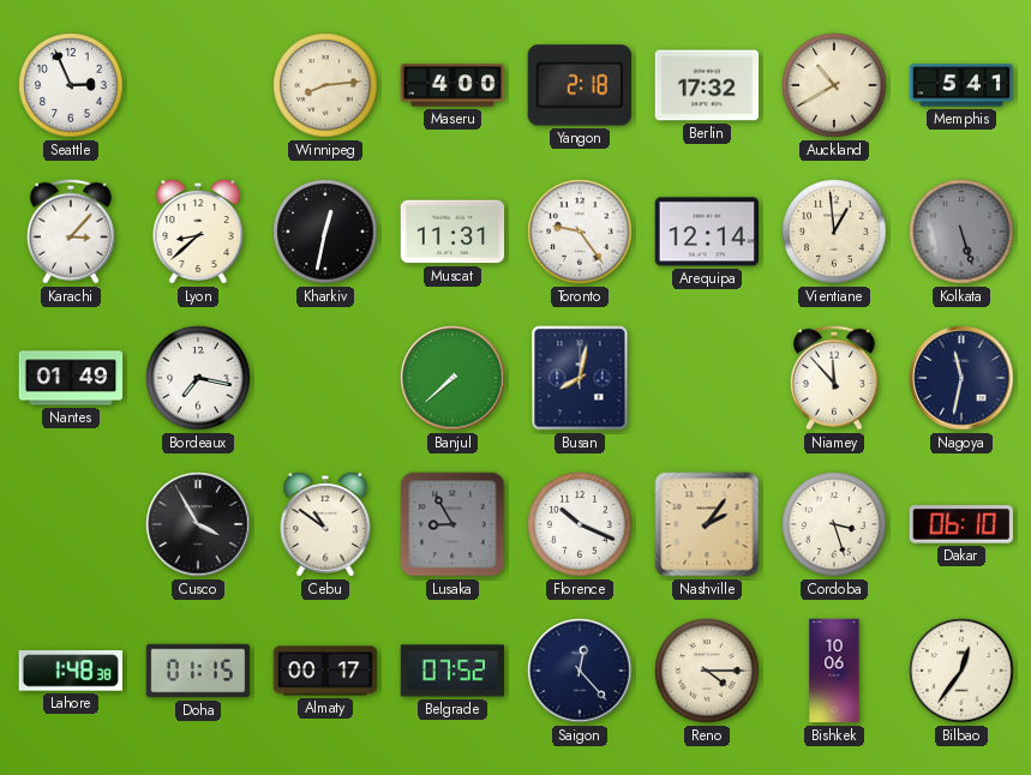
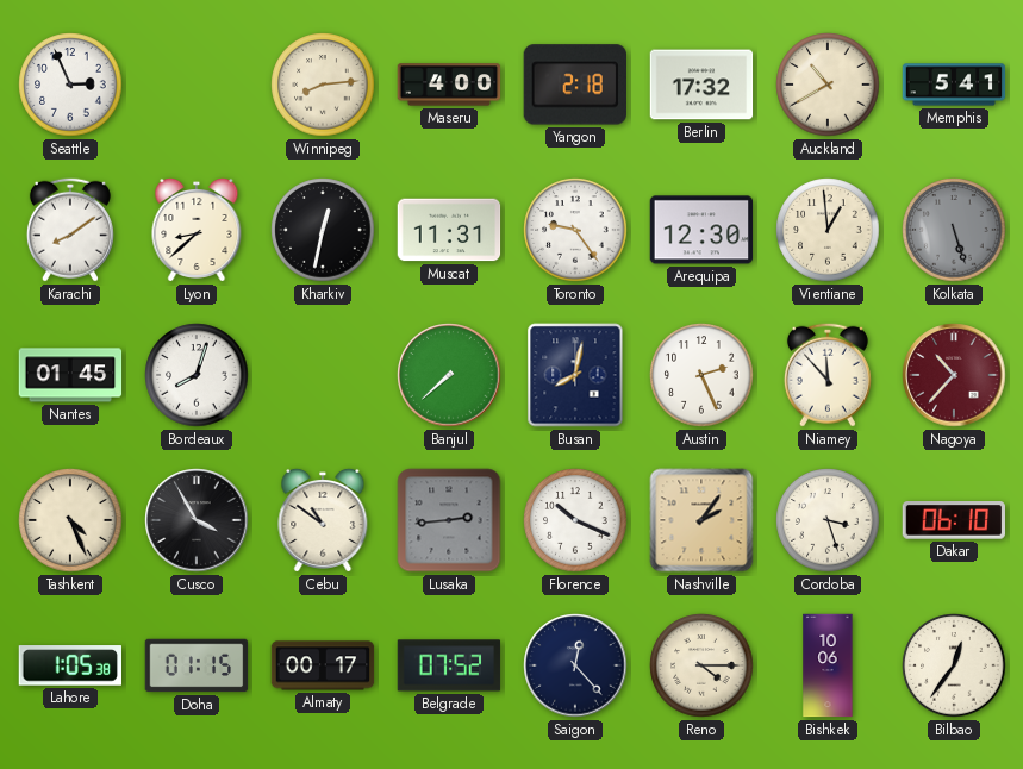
Karachi: 3:07 -> 8:09 (70, 230)
Arequipa: 12:14 -> 12:30 (701, 230)
Nantes: 01:49 -> 01:45 (70, 375)
Bordeaux: 7:17 -> 8:03 (197, 375)
Austin: none -> 2:26 (701, 375)
Nagoya: 11:32 -> 10:37 (954, 375)
Nagoya dial: navy -> burgundy (954, 375)
Tashkent: none -> 4:26 (70, 520)
Lusaka: 8:55 -> 2:44 (449, 520)
Lahore: 1:48 -> 1:05 (70, 665)
